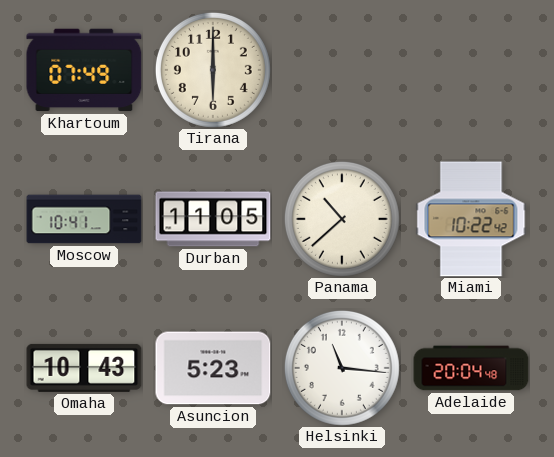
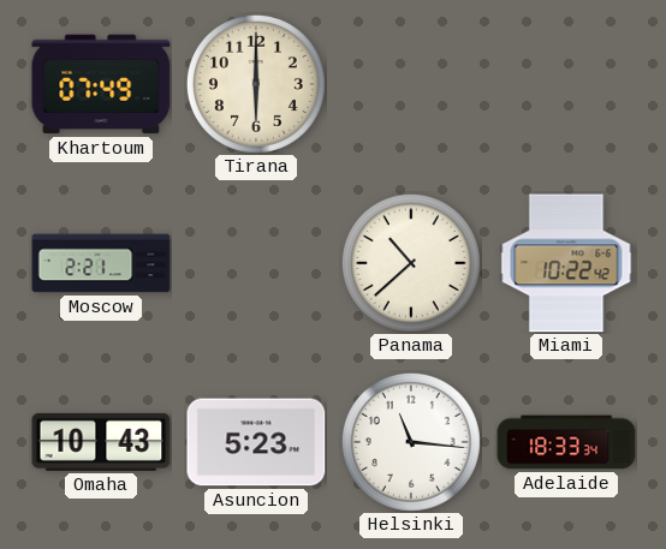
Moscow: 10:41 -> 2:21 (101, 263)
Durban: 11:05 -> none (213, 219)
Adelaide: 20:04 -> 18:33 (566, 442)
